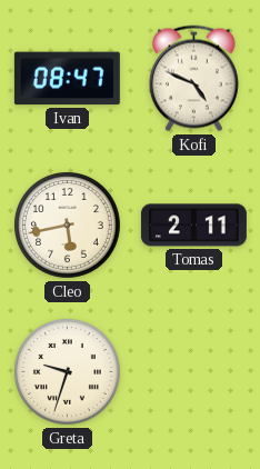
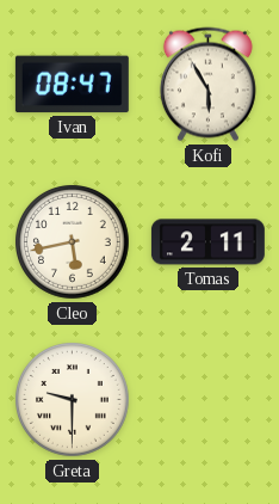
Kofi: 4:49 -> 5:55 (207, 85)
Greta: 9:33 -> 9:30 (73, 400)
